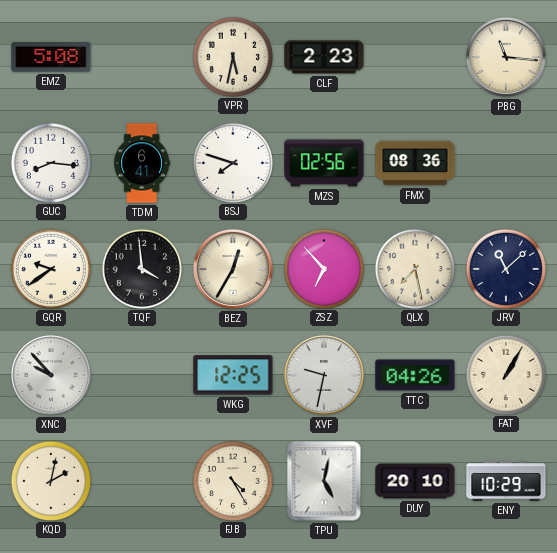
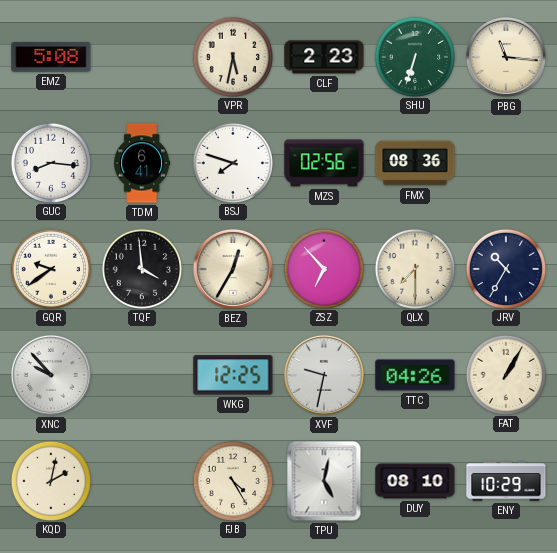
SHU: none -> 6:33 (414, 56)
QLX: 7:28 -> 7:30 (414, 268)
JRV: 11:08 -> 10:35 (505, 268)
DUY: 20:10 -> 08:10 (415, 481)
